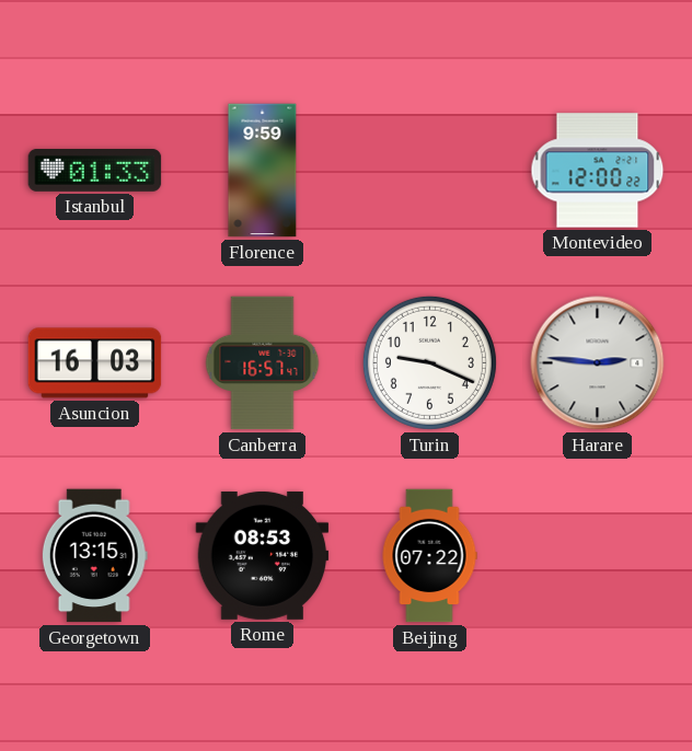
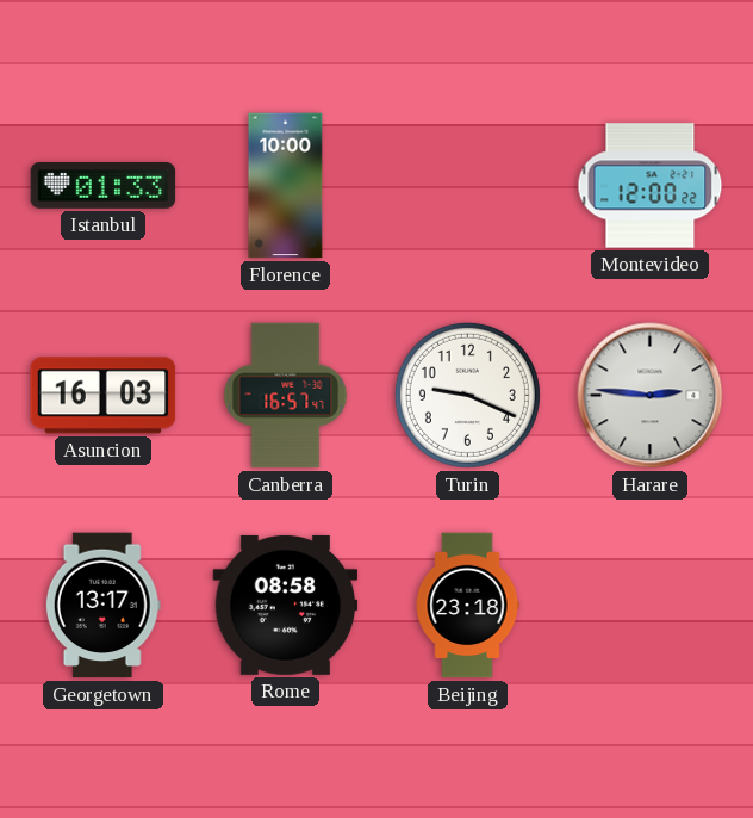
Florence: 9:59 -> 10:00 (286, 186)
Georgetown: 13:15 -> 13:17 (102, 606)
Rome: 08:53 -> 08:58 (286, 605)
Beijing: 07:22 -> 23:18 (467, 606)
